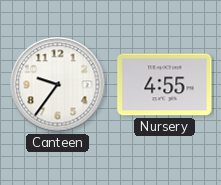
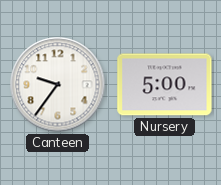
Nursery: 4:55 -> 5:00 (165, 85)
